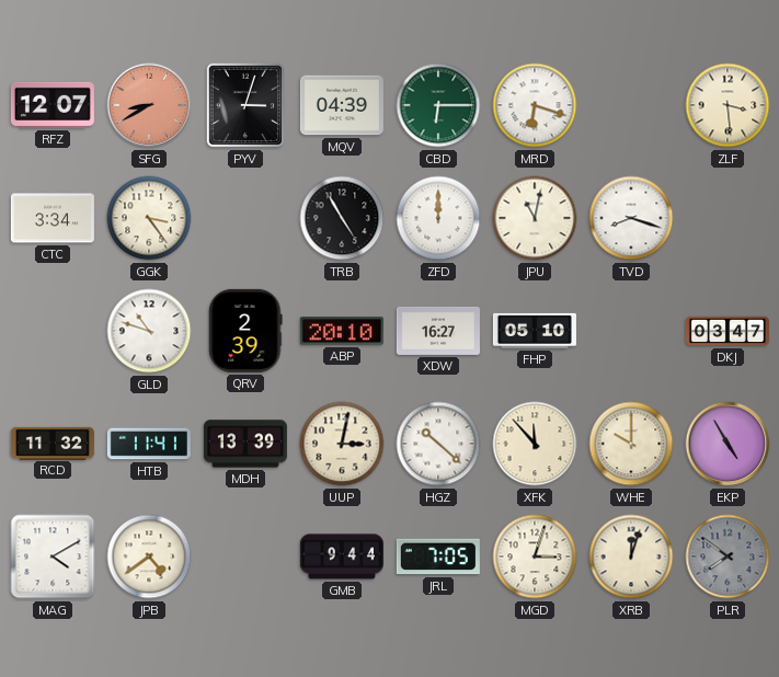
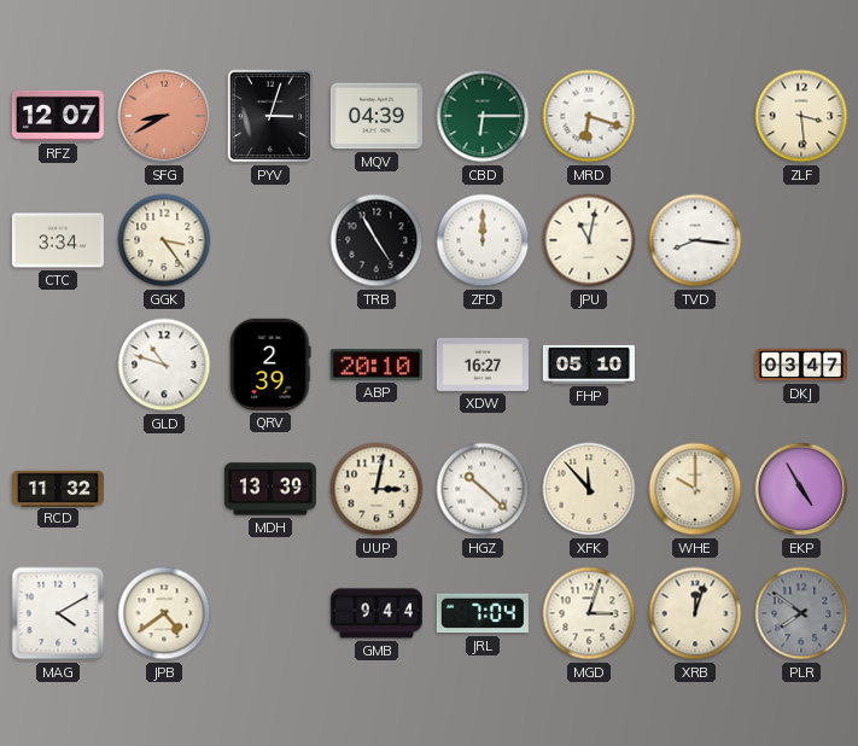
TVD: 8:18 -> 8:16 (695, 240)
HTB: 11:41 -> none (149, 444)
JRL: 7:05 -> 7:04 (483, 613)
